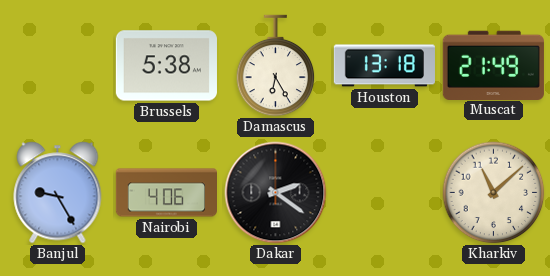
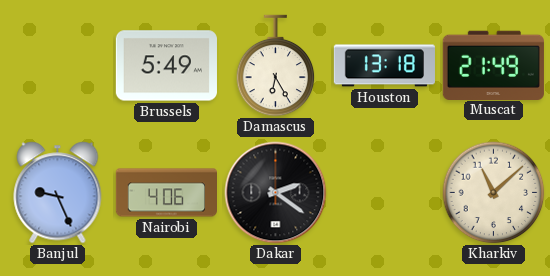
Brussels: 5:38 -> 5:49 (166, 66)
Banjul: 9:25 -> 9:26 (58, 193)
